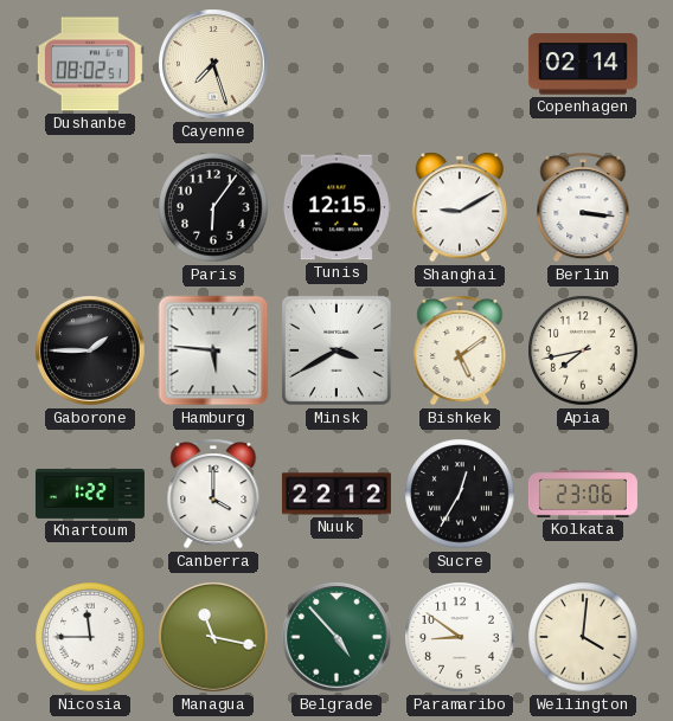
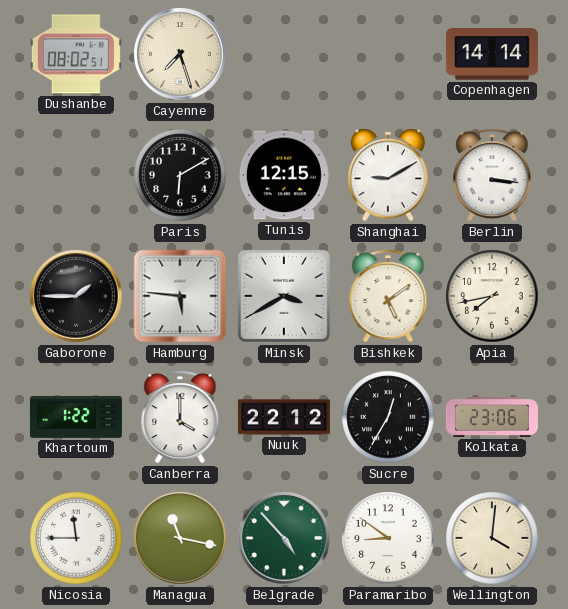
Copenhagen: 02:14 -> 14:14 (492, 54)
Paris: 6:06 -> 6:10 (180, 175)
